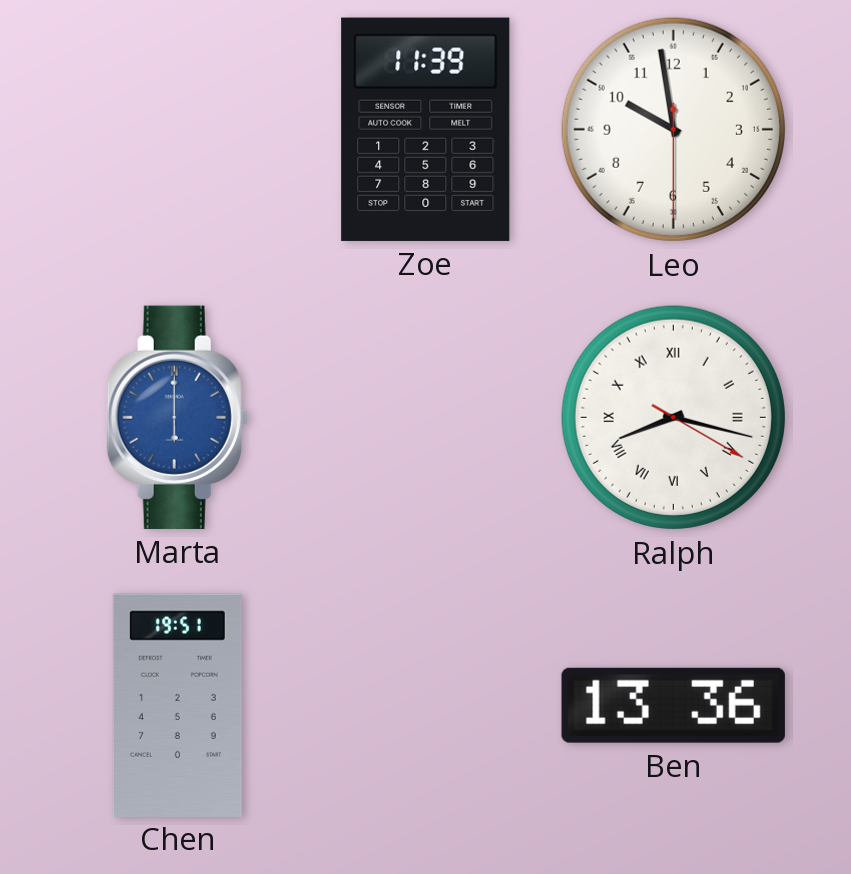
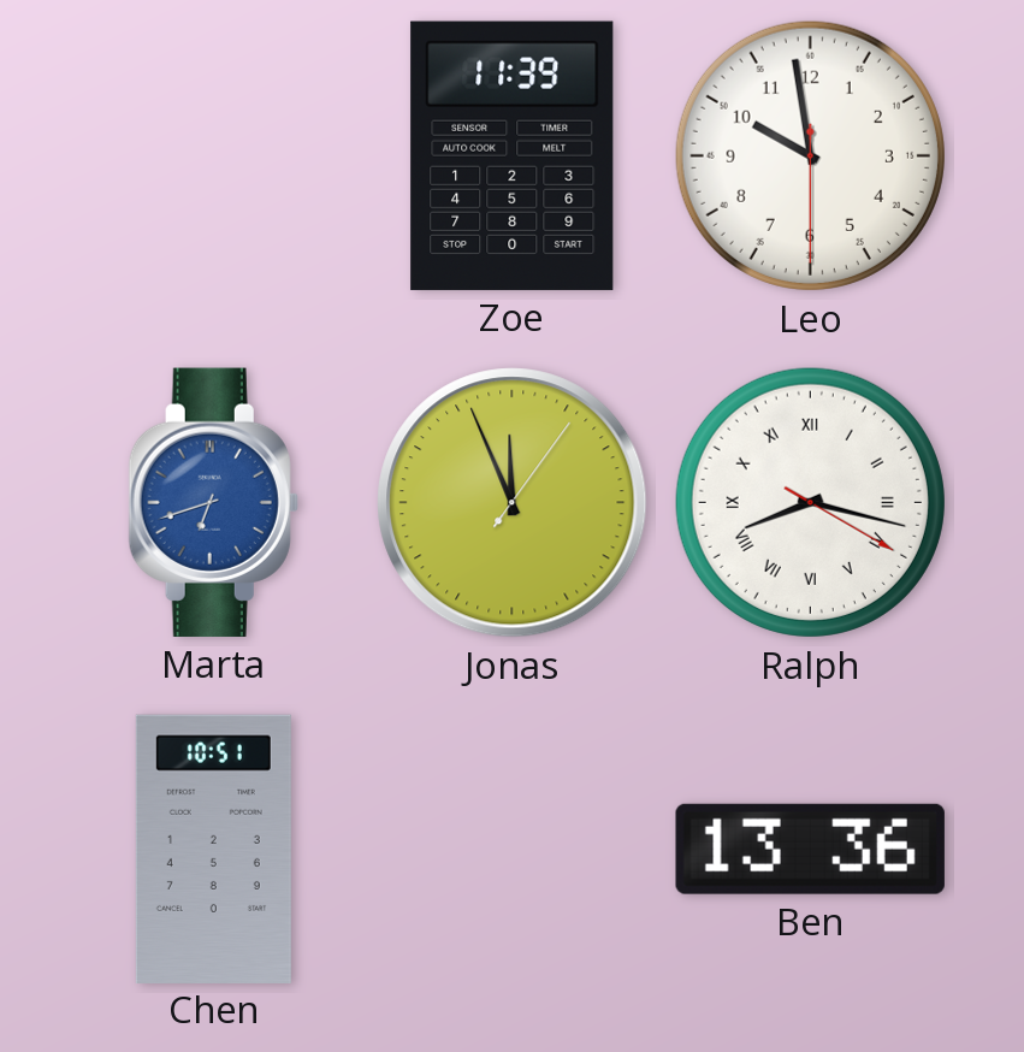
Marta: 6:00 -> 6:42 (213, 502)
Jonas: none -> 11:56 (513, 503)
Chen: 19:51 -> 10:51 (213, 849)
